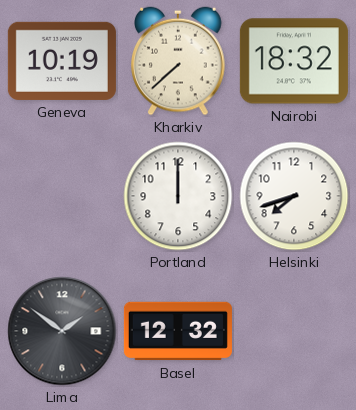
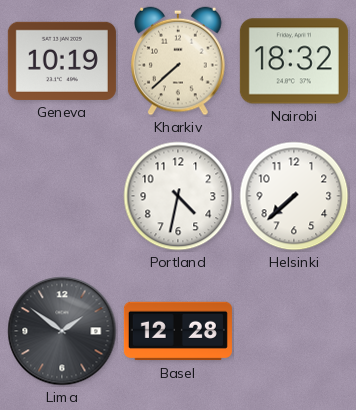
Portland: 12:00 -> 4:32 (178, 196)
Helsinki: 7:42 -> 7:38 (294, 196)
Basel: 12:32 -> 12:28 (178, 331)
